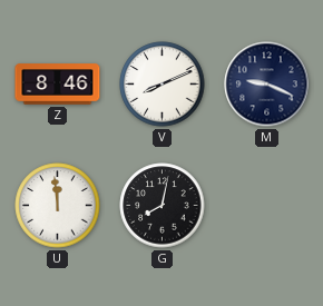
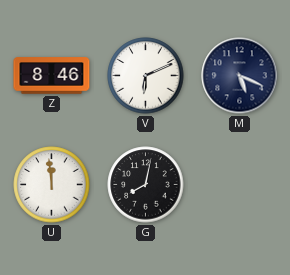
V: 8:11 -> 6:11 (146, 76)
M: 9:19 -> 5:19 (240, 76)
